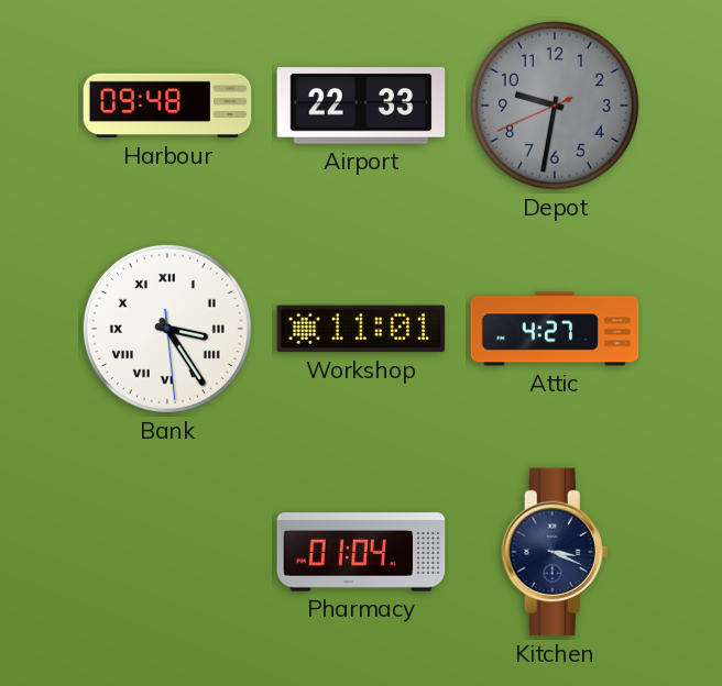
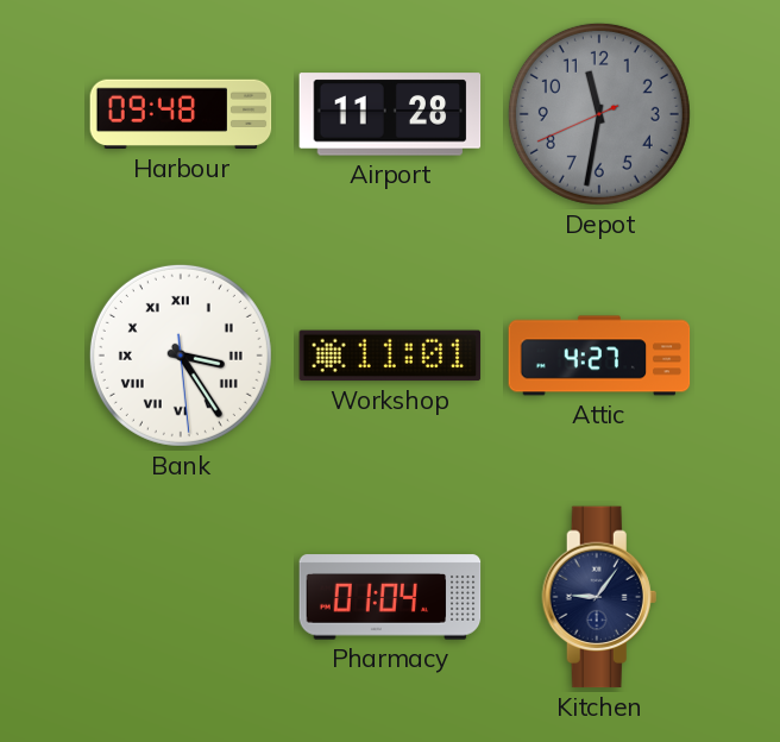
Airport: 22:33 -> 11:28 (390, 114)
Depot: 9:31 -> 11:31 (599, 114)
Kitchen: 3:19 -> 9:06 (599, 597)
